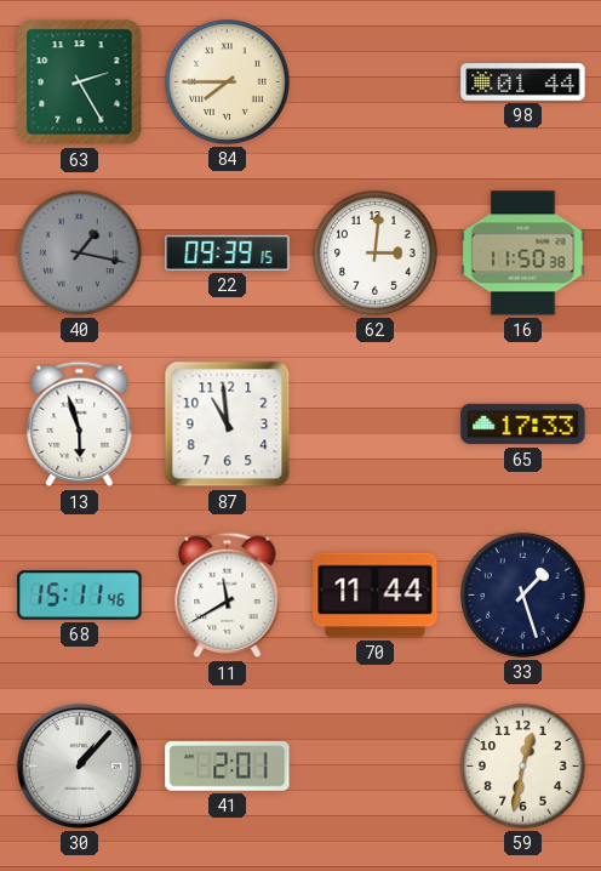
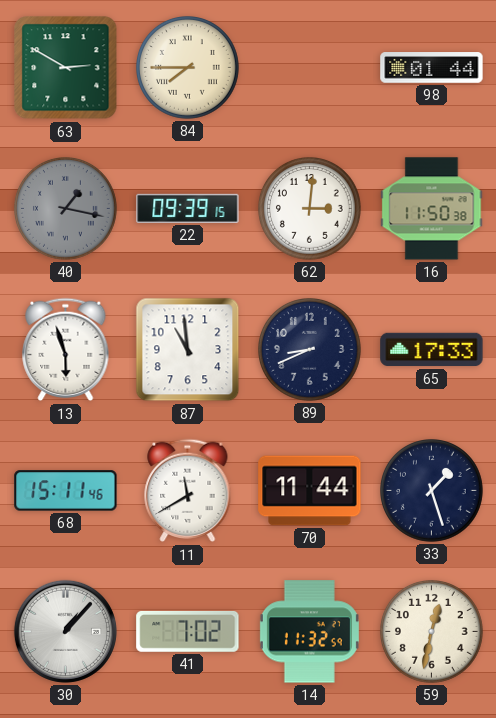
63: 2:25 -> 2:50 (66, 68)
89: none -> 8:41 (310, 350)
41: 2:01 -> 7:02 (188, 631)
14: none -> 11:32 (309, 632)
